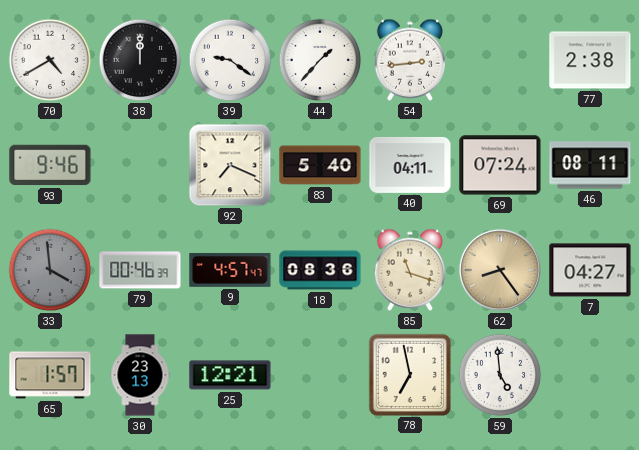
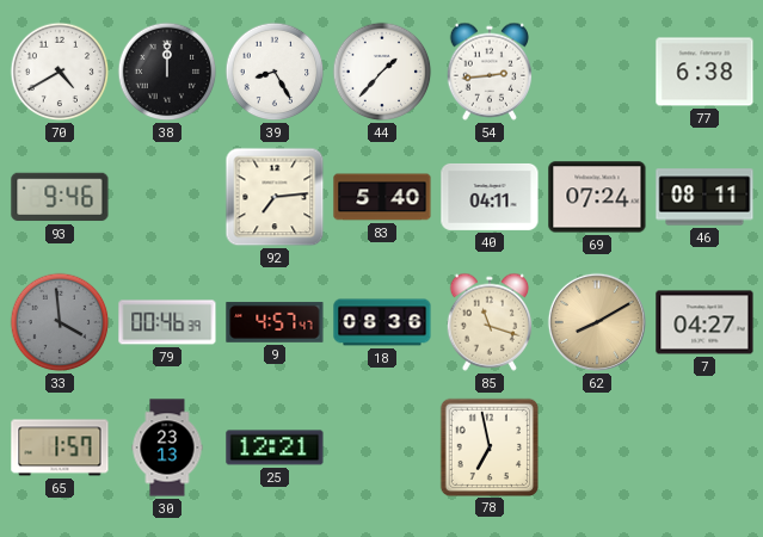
39: 9:21 -> 8:25 (275, 72)
77: 2:38 -> 6:38 (704, 72)
92: 7:19 -> 7:14 (275, 197)
62: 8:24 -> 8:10 (597, 322)
59: 4:59 -> none (500, 375)
